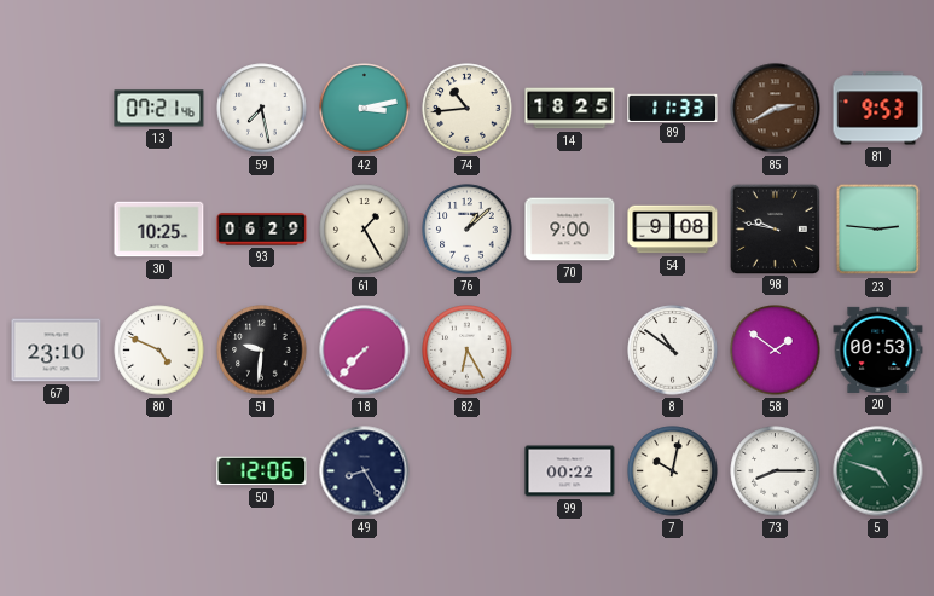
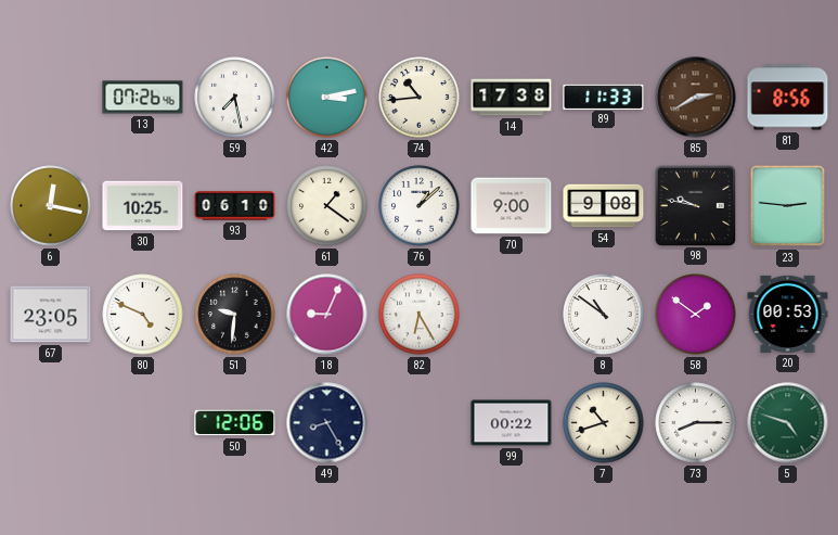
13: 07:21 -> 07:26 (143, 98)
14: 18:25 -> 17:38 (512, 98)
81: 9:53 -> 8:56 (788, 98)
6: none -> 12:17 (51, 206)
93: 06:29 -> 06:10 (235, 206)
61: 1:25 -> 1:21 (327, 206)
67: 23:10 -> 23:05 (51, 315)
18: 7:37 -> 9:04 (327, 315)
7: 10:02 -> 10:42 (604, 423)
